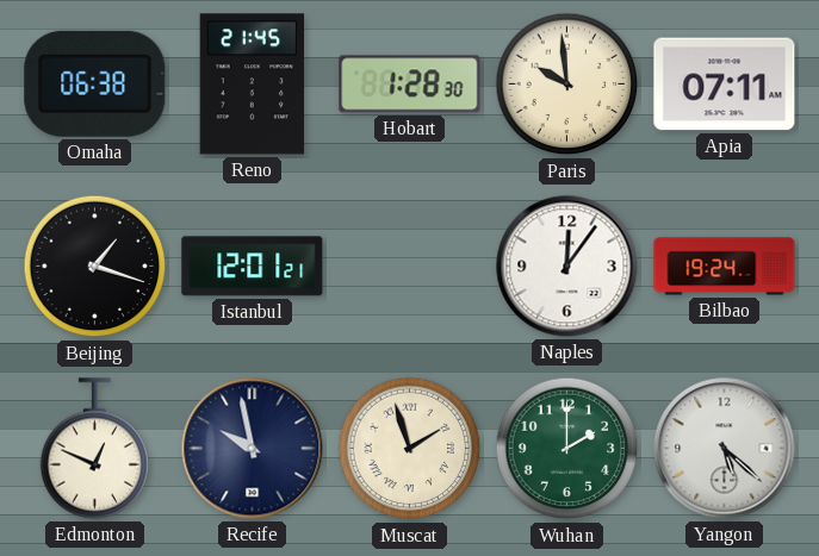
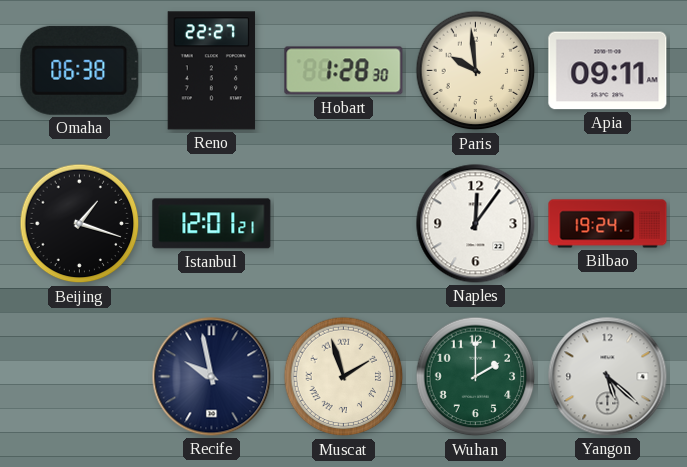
Reno: 21:45 -> 22:27 (212, 71)
Apia: 07:11 -> 09:11 (608, 71)
Edmonton: 12:49 -> none (95, 449)
